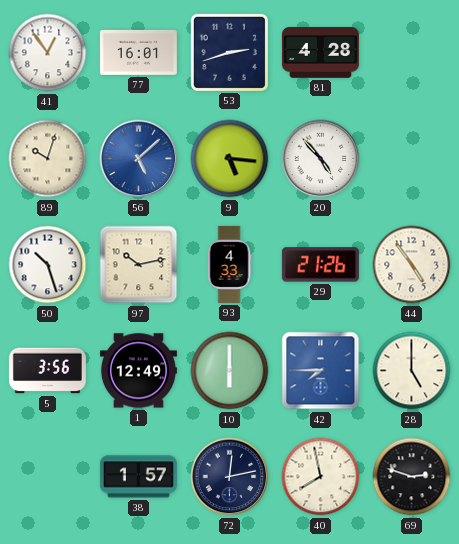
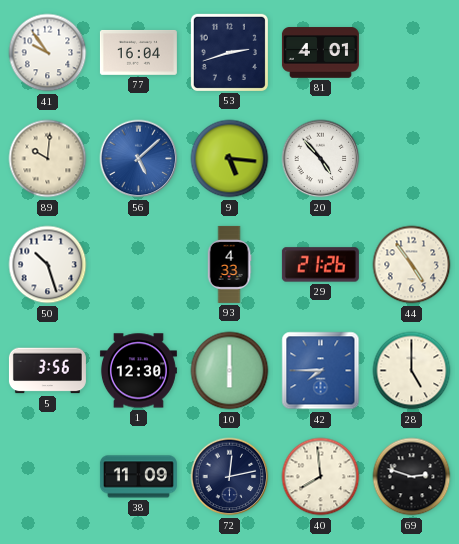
41: 12:54 -> 9:54 (48, 53)
77: 16:01 -> 16:04 (138, 52)
81: 4:28 -> 4:01 (320, 53)
89: 10:03 -> 10:01 (48, 159)
97: 10:13 -> none (139, 265)
1: 12:49 -> 12:30 (138, 371)
38: 1:57 -> 11:09 (138, 477)
40: 7:58 -> 7:59 (321, 477)
